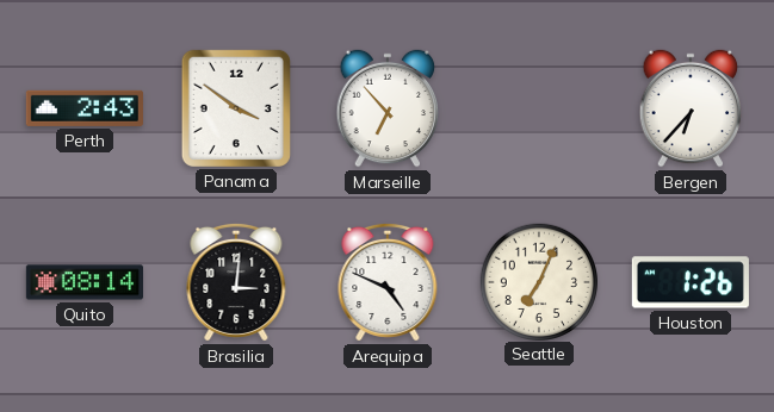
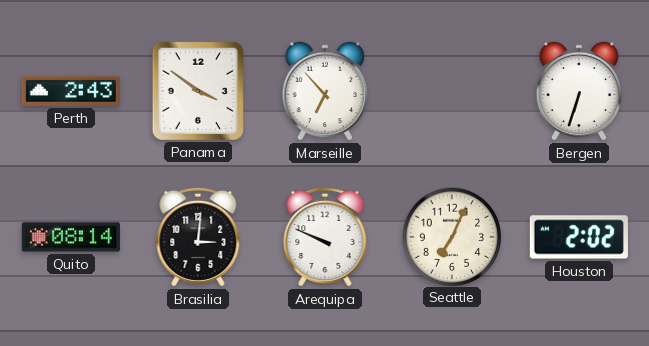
Bergen: 6:37 -> 6:33 (579, 91)
Arequipa: 4:49 -> 9:49 (325, 237)
Houston: 1:26 -> 2:02 (579, 237)
